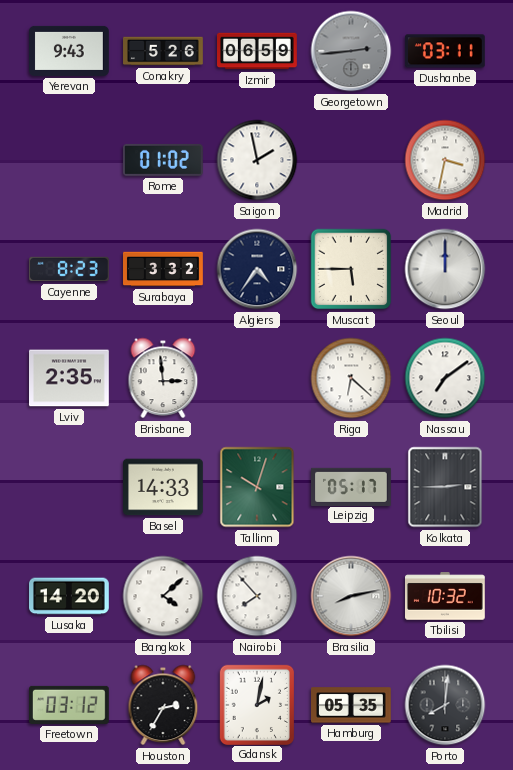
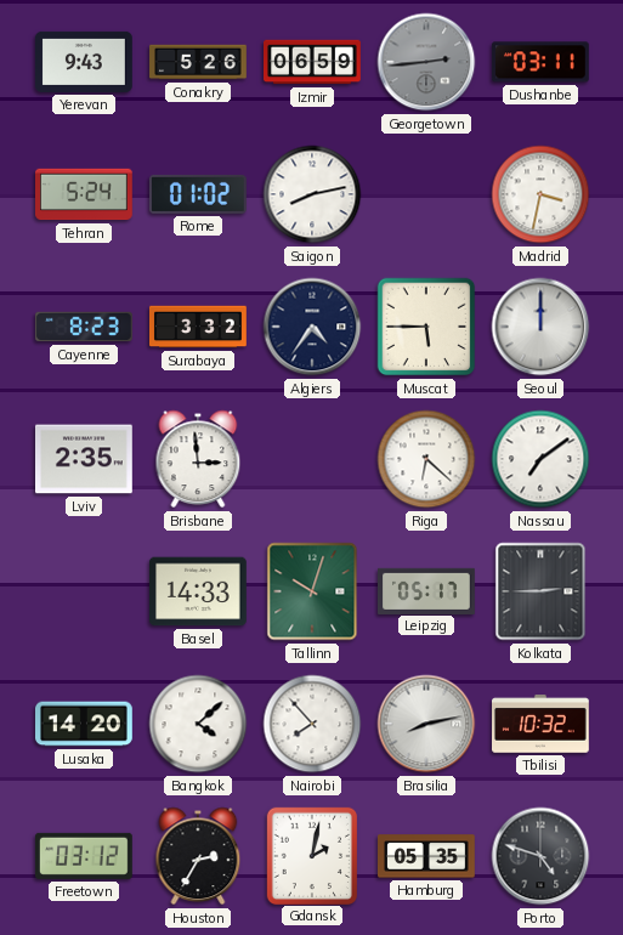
Tehran: none -> 5:24 (85, 194)
Saigon: 1:58 -> 8:13 (312, 194)
Porto: 8:01 -> 4:48 (540, 856)
